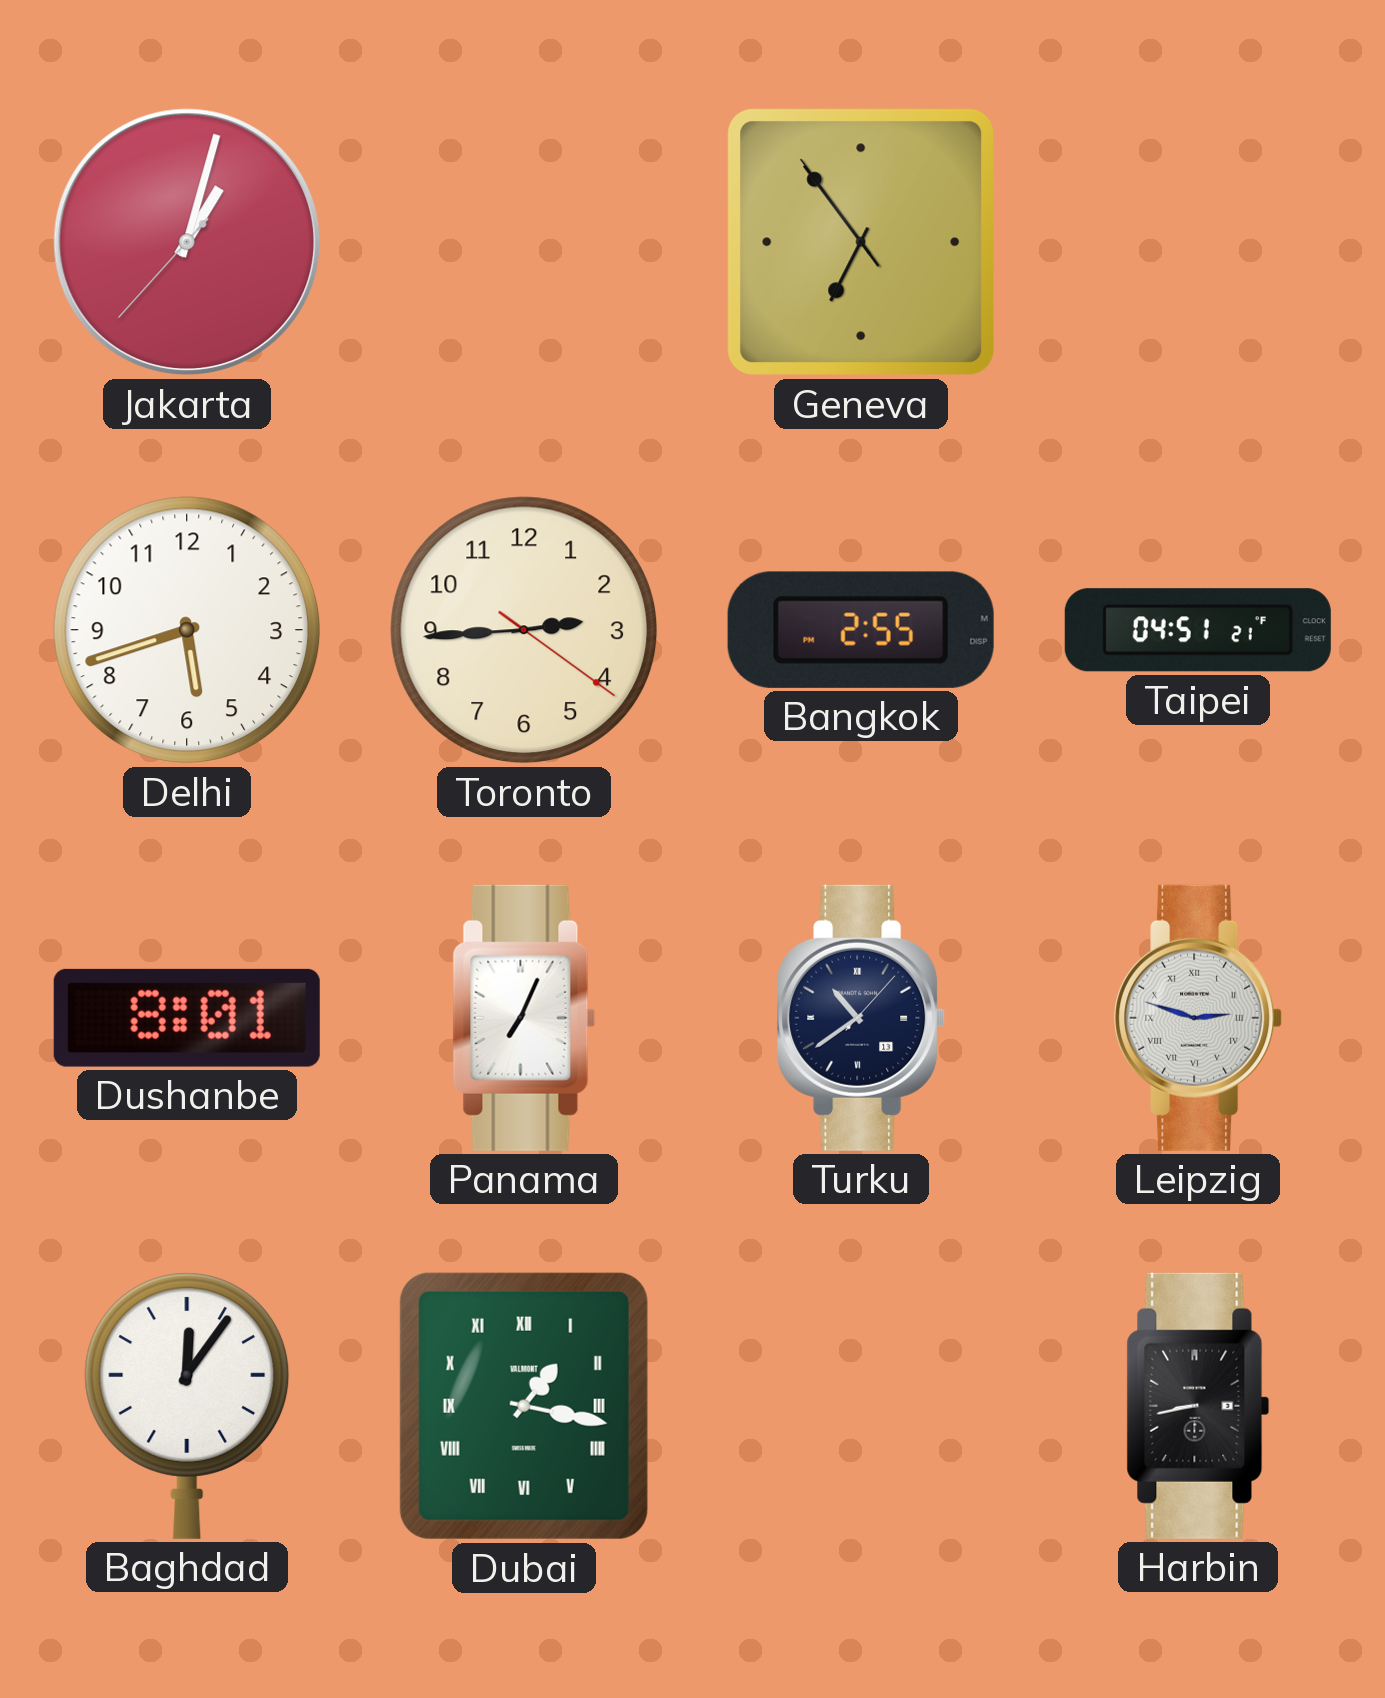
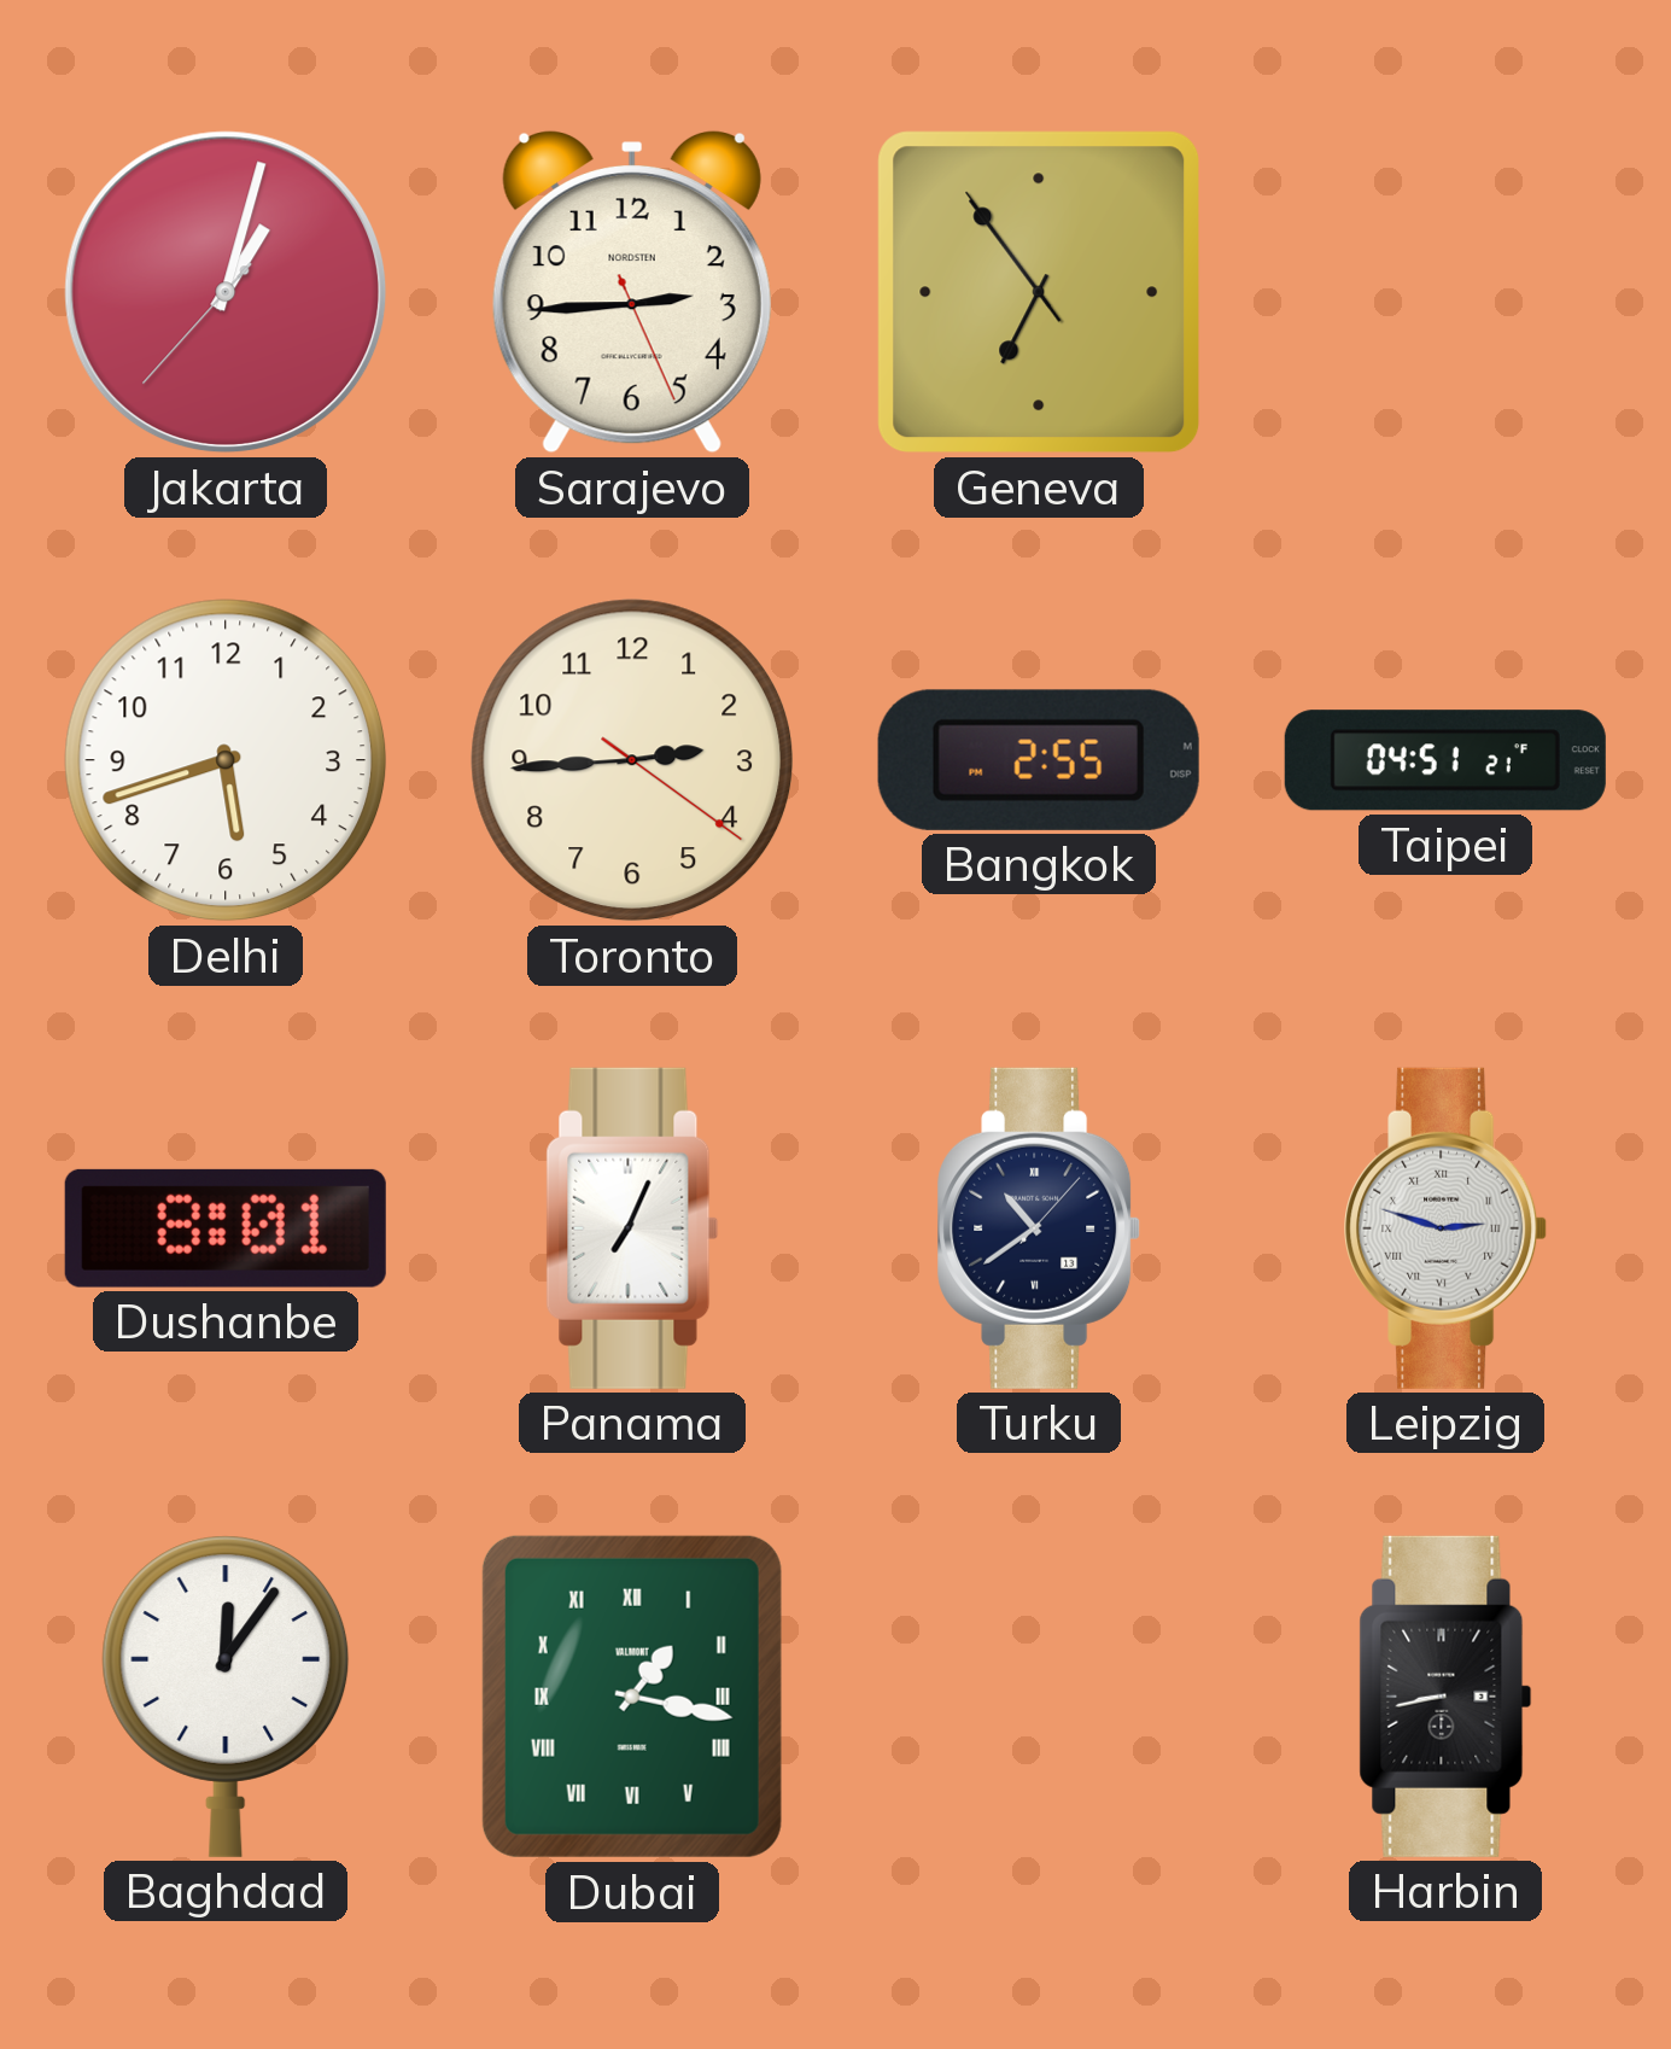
Sarajevo: none -> 2:44 (632, 292)
